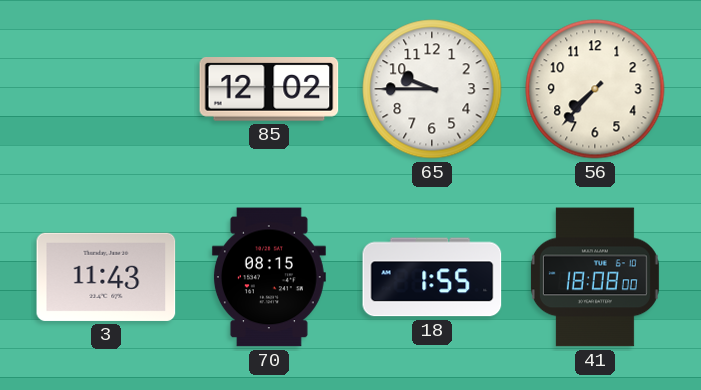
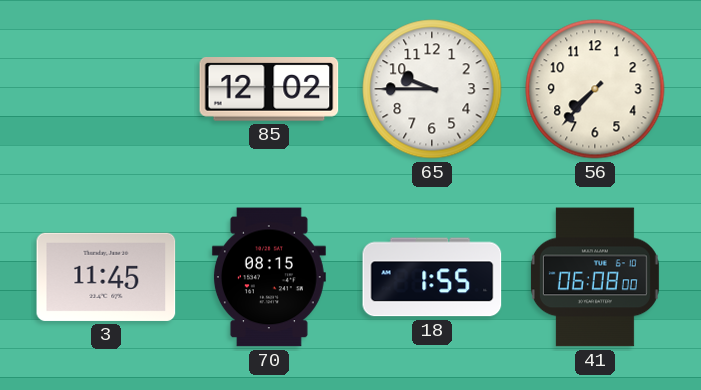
3: 11:43 -> 11:45 (106, 277)
41: 18:08 -> 06:08 (595, 277)
